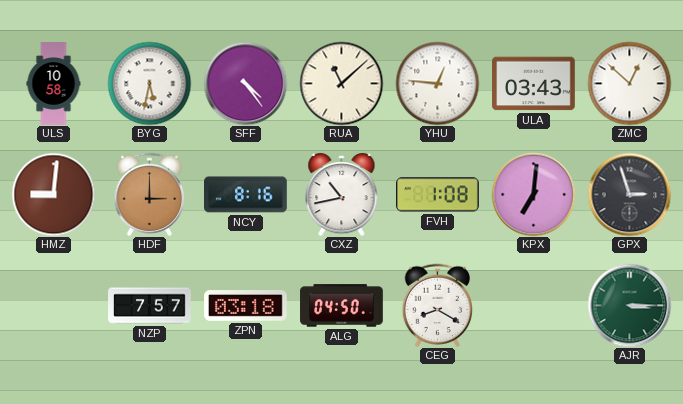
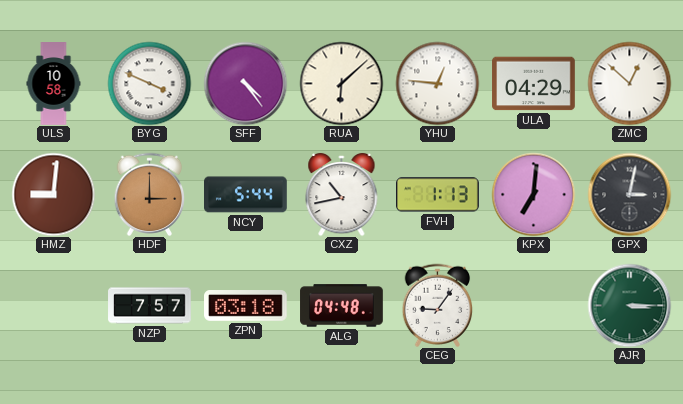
BYG: 5:32 -> 3:49 (149, 83)
RUA: 11:08 -> 6:08 (341, 83)
ULA: 03:43 -> 04:29 (534, 84)
NCY: 8:16 -> 5:44 (246, 195)
FVH: 1:08 -> 1:13 (438, 195)
GPX: 2:57 -> 3:02 (629, 194)
ALG: 04:50 -> 04:48 (342, 306)
CEG: 8:20 -> 9:06 (438, 305)
